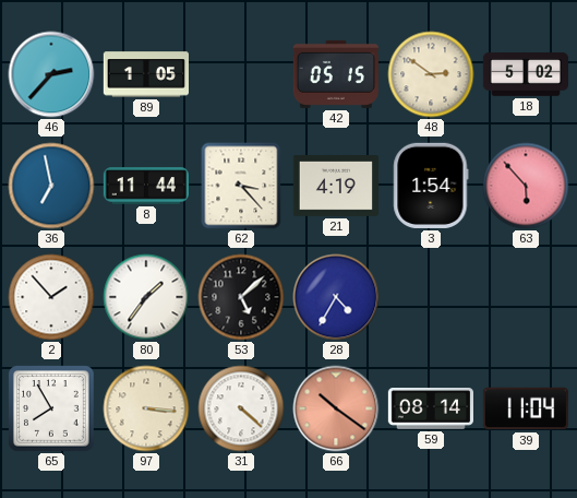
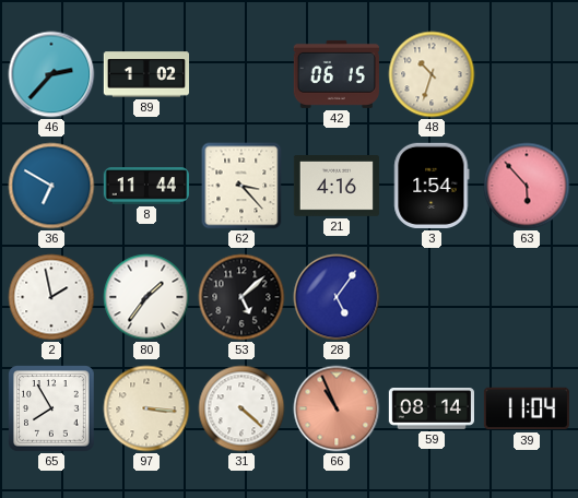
89: 1:05 -> 1:02 (145, 74)
42: 05:15 -> 06:15 (337, 74)
48: 2:51 -> 10:33 (432, 74)
18: 5:02 -> none (525, 74)
36: 6:58 -> 6:50 (51, 186)
21: 4:19 -> 4:16 (337, 187)
2: 1:53 -> 1:58 (51, 297)
28: 4:35 -> 5:06 (337, 297)
66: 10:21 -> 10:56 (337, 408)
